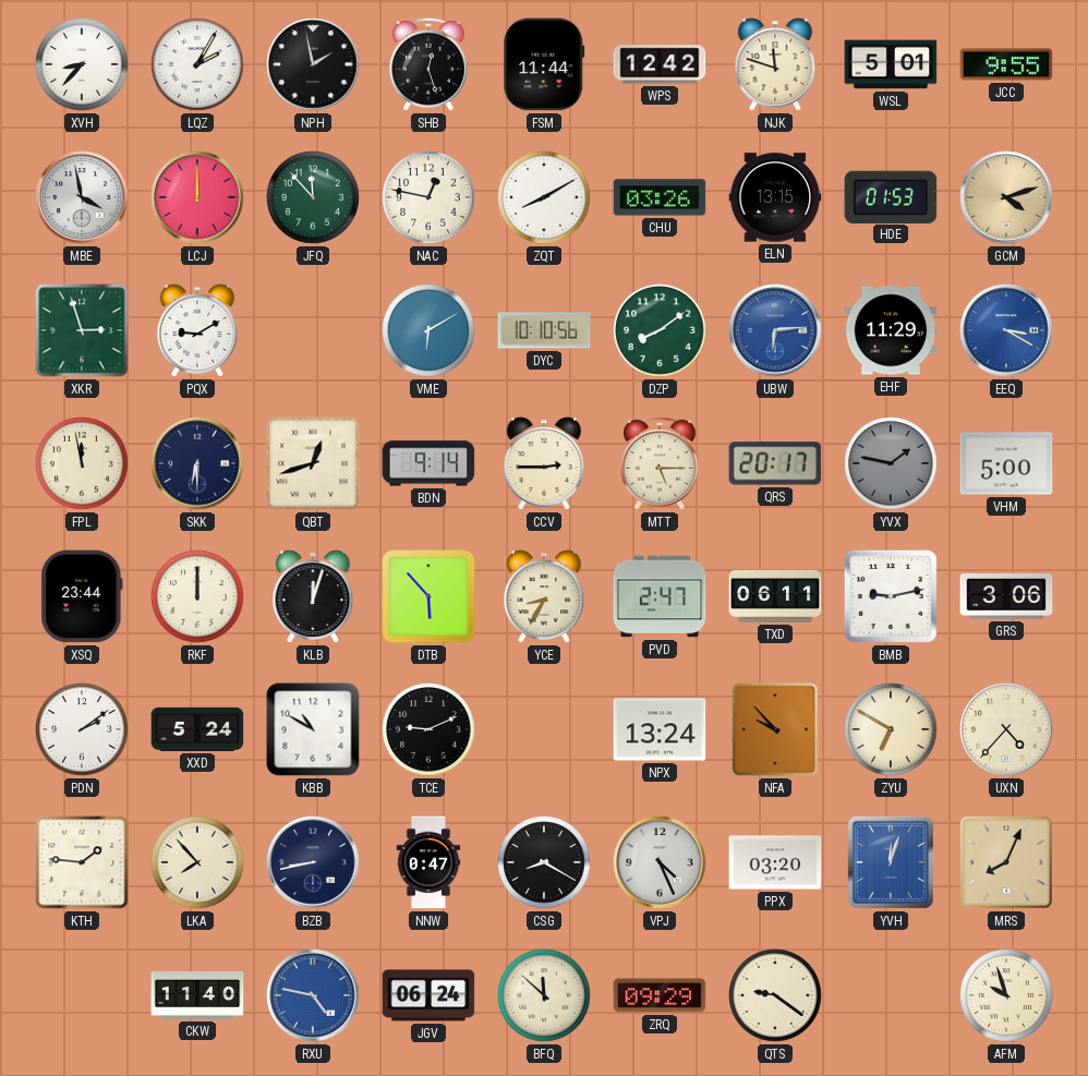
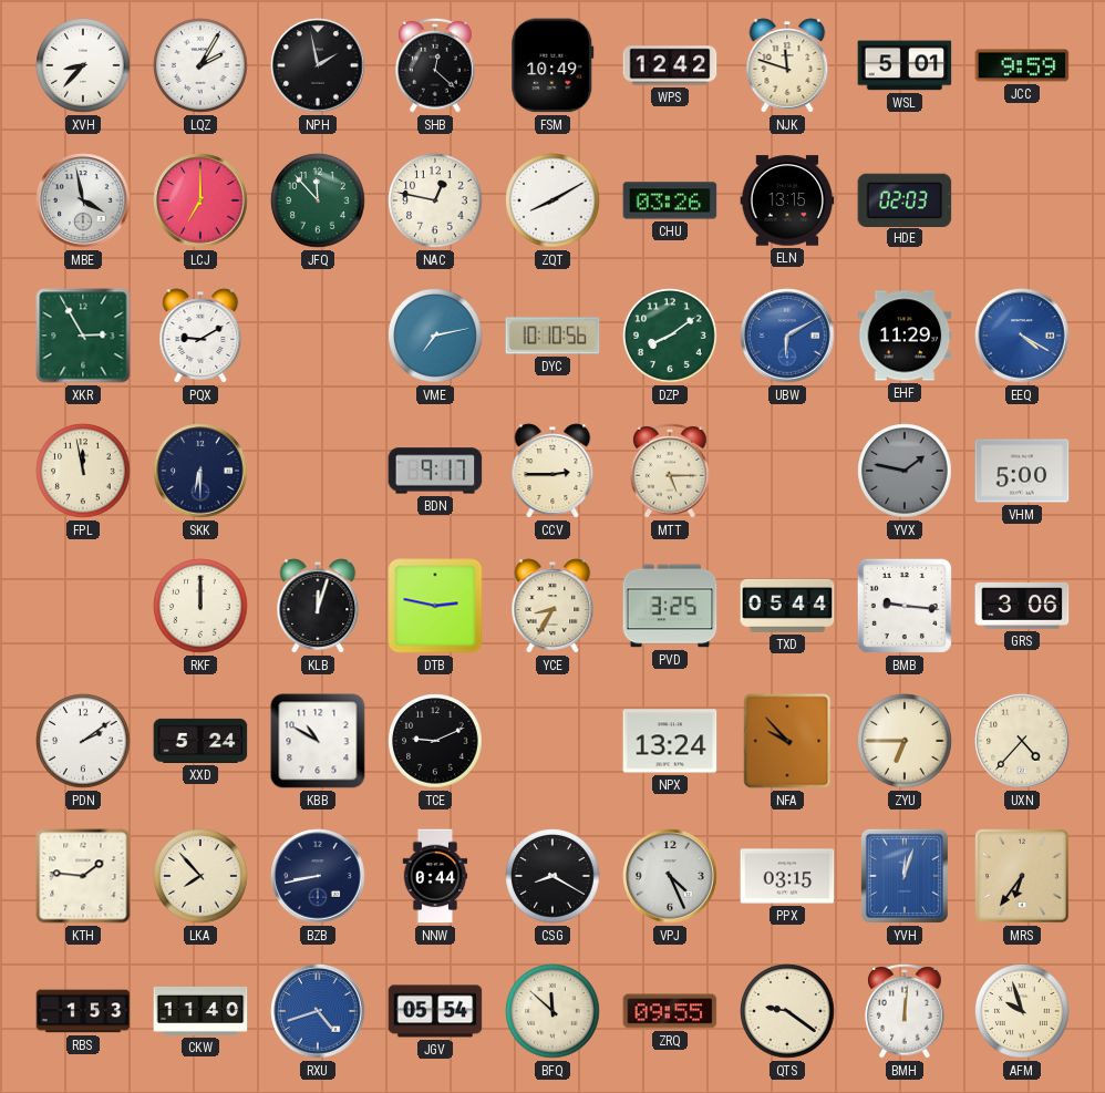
SHB: 12:27 -> 12:22 (435, 65)
FSM: 11:44 -> 10:49 (552, 65)
JCC: 9:55 -> 9:59 (1022, 65)
LCJ: 12:00 -> 7:00 (200, 200)
HDE: 01:53 -> 02:03 (905, 199)
GCM: 4:12 -> none (1006, 197)
XKR: 2:57 -> 2:55 (83, 336)
VME: 6:10 -> 7:13 (435, 336)
UBW: 6:14 -> 6:10 (787, 336)
EEQ: 3:20 -> 4:20 (1022, 336)
QBT: 12:42 -> none (313, 463)
BDN: 9:14 -> 9:17 (435, 471)
QRS: 20:17 -> none (775, 463)
XSQ: 23:44 -> none (82, 596)
DTB: 5:53 -> 2:47 (435, 606)
PVD: 2:47 -> 3:25 (670, 606)
TXD: 06:11 -> 05:44 (787, 606)
BMB: 9:13 -> 9:16 (905, 606)
ZYU: 6:50 -> 6:45 (905, 741)
NNW: 0:47 -> 0:44 (435, 876)
PPX: 03:20 -> 03:15 (787, 876)
MRS: 8:04 -> 6:36 (1023, 877)
RBS: none -> 1:53 (83, 1011)
RXU: 4:47 -> 4:42 (318, 1011)
JGV: 06:24 -> 05:54 (435, 1011)
ZRQ: 09:29 -> 09:55 (670, 1011)
BMH: none -> 12:01 (905, 1011)
